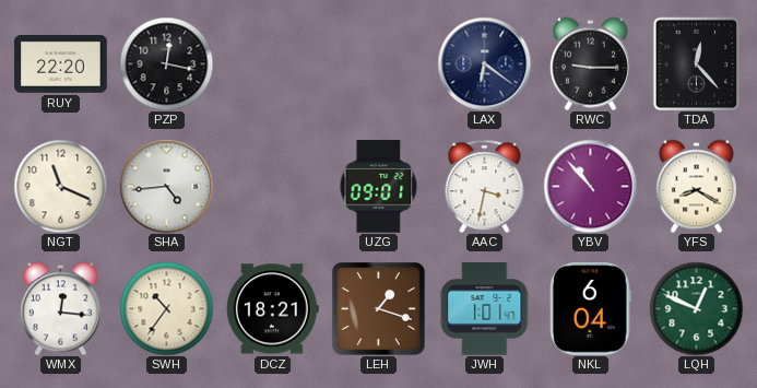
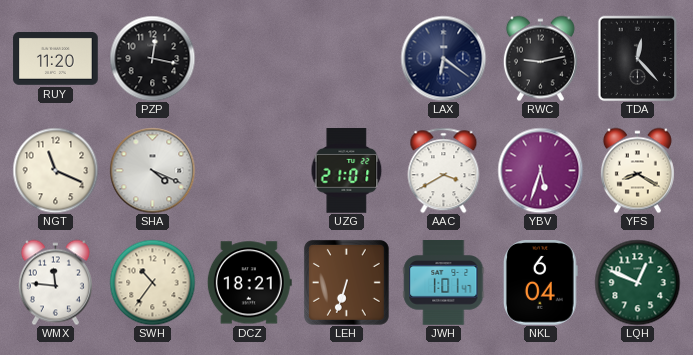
RUY: 22:20 -> 11:20 (56, 59)
RWC: 9:15 -> 9:13 (540, 58)
SHA: 4:44 -> 4:19 (152, 170)
UZG: 09:01 -> 21:01 (347, 171)
AAC: 3:32 -> 3:40 (444, 170)
YBV: 10:53 -> 5:33 (540, 170)
WMX: 12:16 -> 11:46 (55, 282)
LEH: 1:18 -> 6:33 (346, 282)
